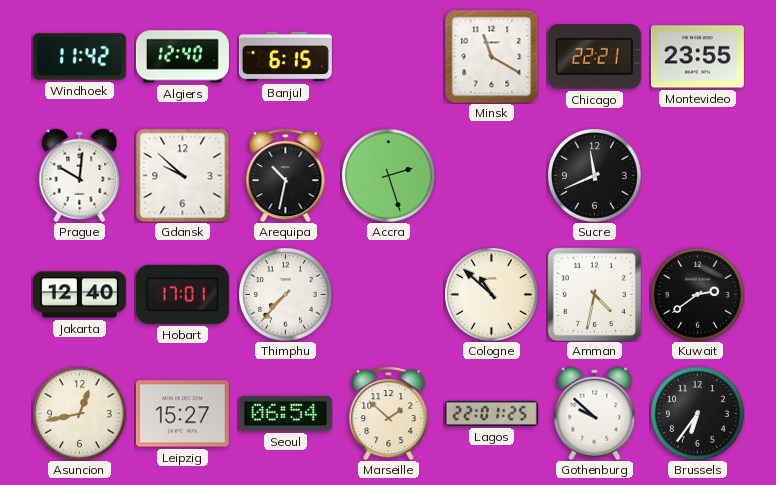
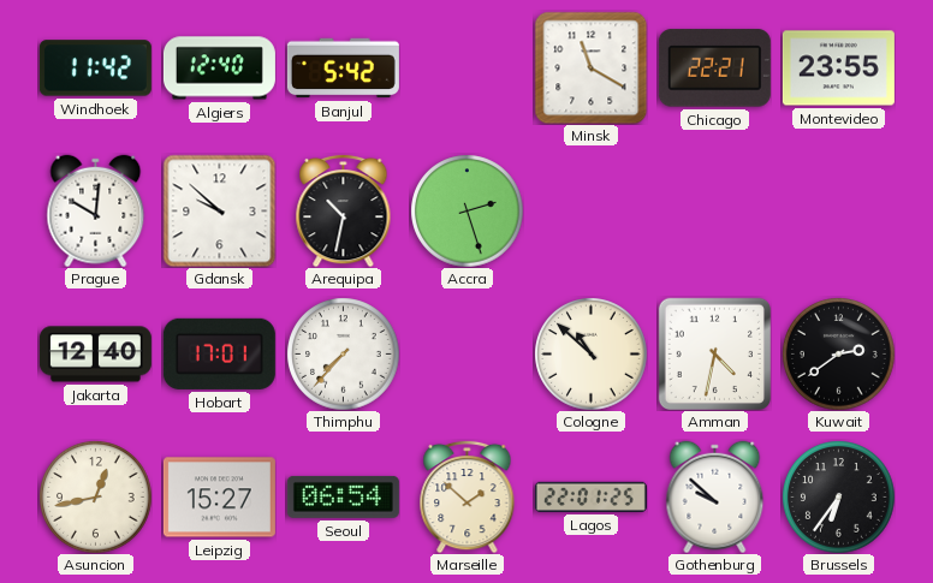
Banjul: 6:15 -> 5:42 (343, 69)
Sucre: 11:41 -> none (594, 175)
